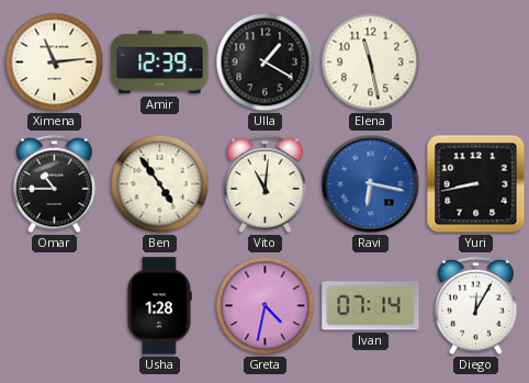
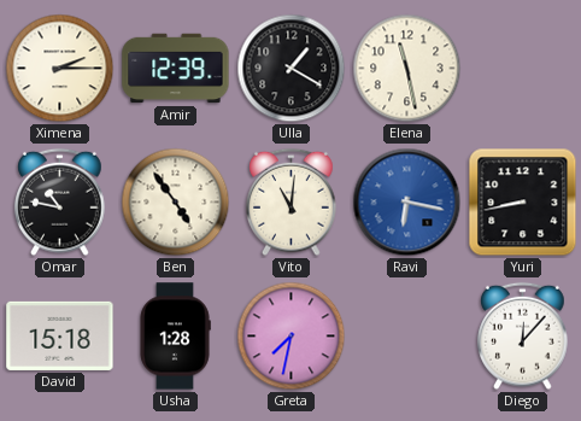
Ximena: 11:14 -> 2:15 (60, 69)
Omar: 10:45 -> 10:47 (60, 203)
David: none -> 15:18 (60, 335)
Greta: 4:32 -> 7:32 (292, 337)
Ivan: 07:14 -> none (371, 306)
Diego: 12:05 -> 12:07 (523, 337)
